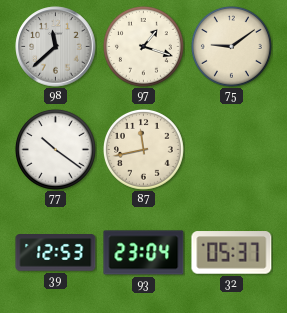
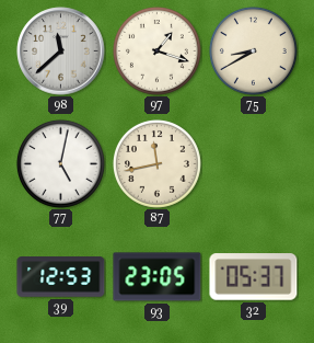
75: 9:09 -> 8:40 (253, 50)
77: 10:21 -> 5:02 (60, 163)
93: 23:04 -> 23:05 (158, 277)
